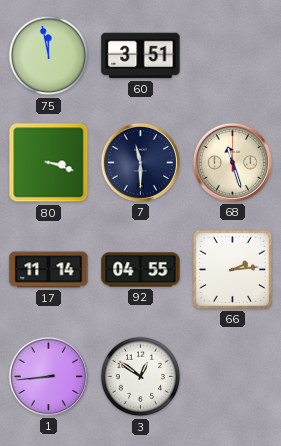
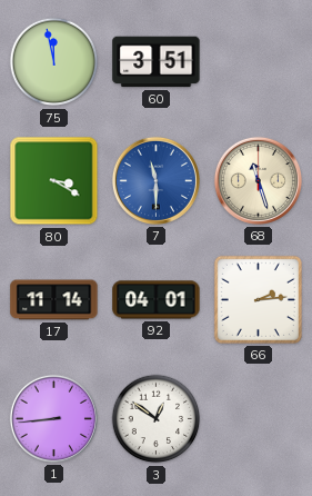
80: 3:18 -> 3:20 (54, 181)
7 dial: navy -> blue (155, 180)
92: 04:55 -> 04:01 (157, 300)
